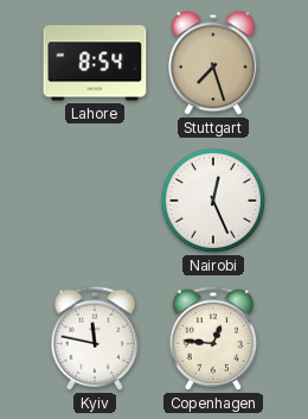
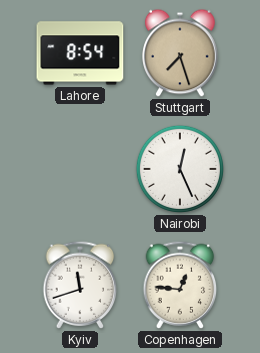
Kyiv: 11:47 -> 11:42 (80, 285)
